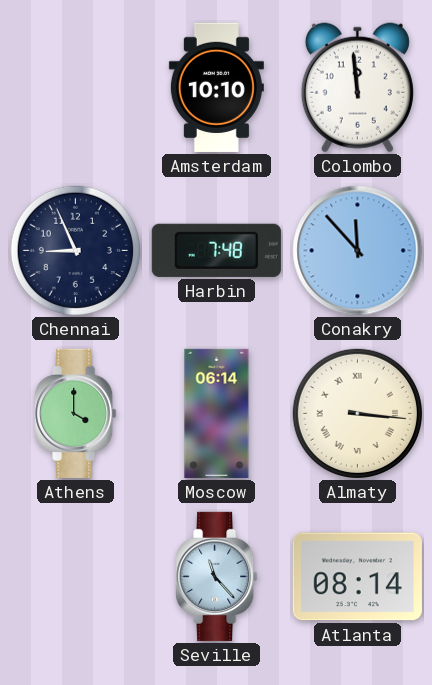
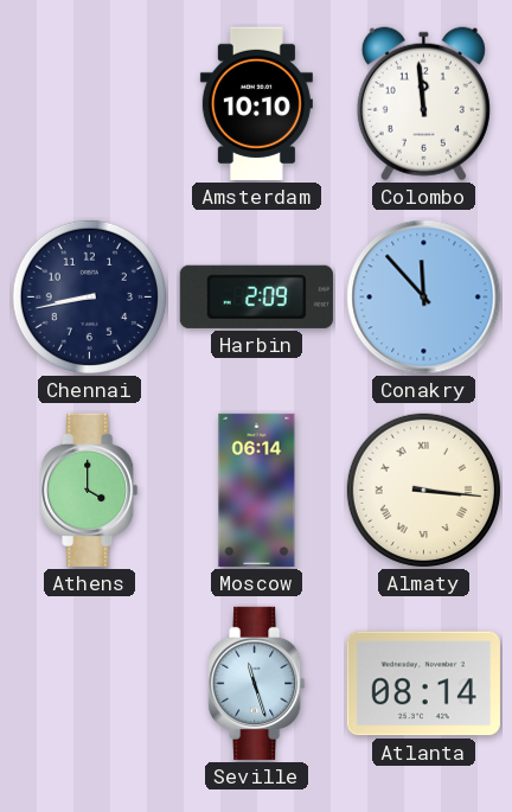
Chennai: 8:56 -> 8:43 (89, 296)
Harbin: 7:48 -> 2:09 (256, 296)
Seville: 11:23 -> 11:27 (257, 683)
